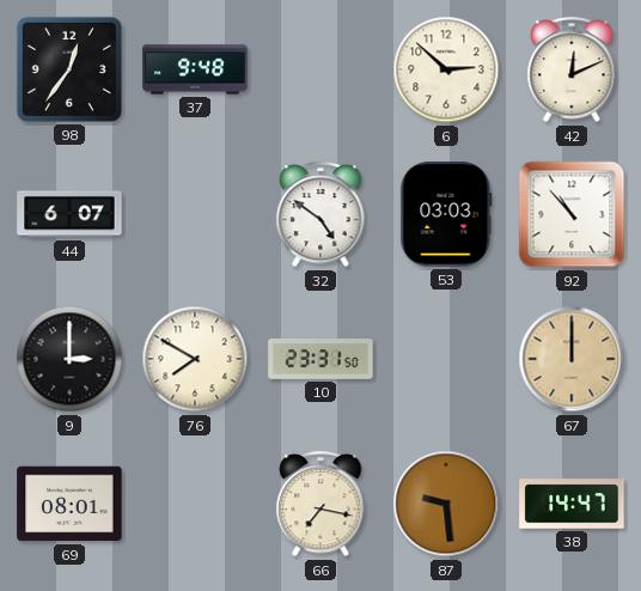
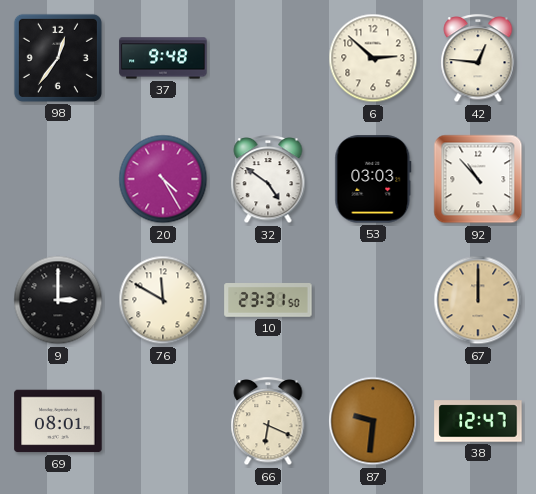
42: 12:11 -> 12:46 (478, 59)
44: 6:07 -> none (69, 214)
20: none -> 4:25 (163, 179)
76: 7:50 -> 11:50 (163, 300)
66: 7:17 -> 6:19 (268, 422)
87: 9:29 -> 9:31 (373, 421)
38: 14:47 -> 12:47 (478, 421)
